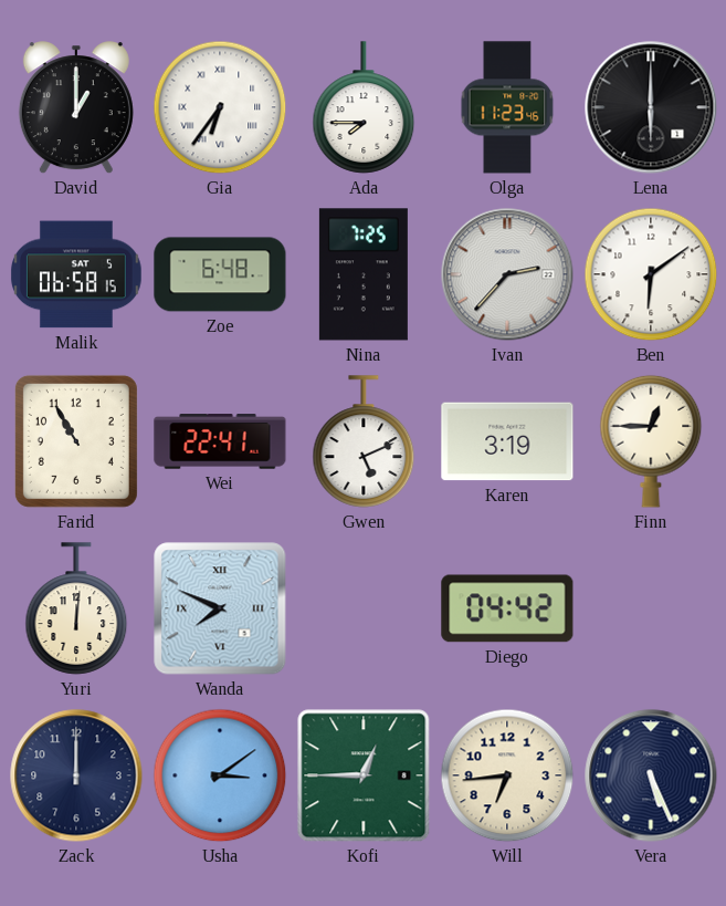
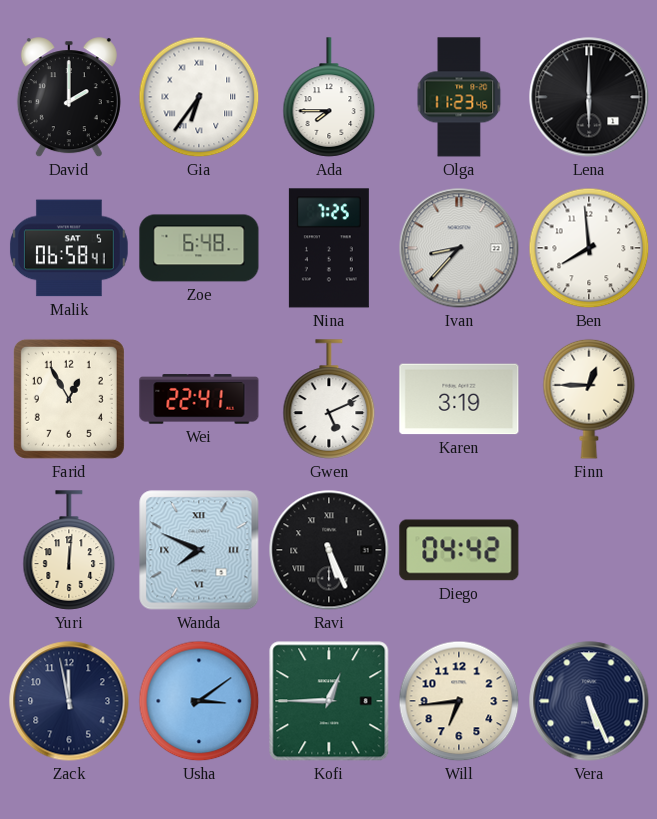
David: 1:00 -> 2:00 (69, 98)
Malik: 06:58:15 -> 06:58:41 (69, 248)
Ivan: 2:37 -> 8:37 (459, 248)
Ben: 6:09 -> 7:59 (589, 248)
Farid: 10:55 -> 12:55 (69, 399)
Ravi: none -> 5:26 (329, 550)
Zack: 12:00 -> 11:58 (69, 701)
